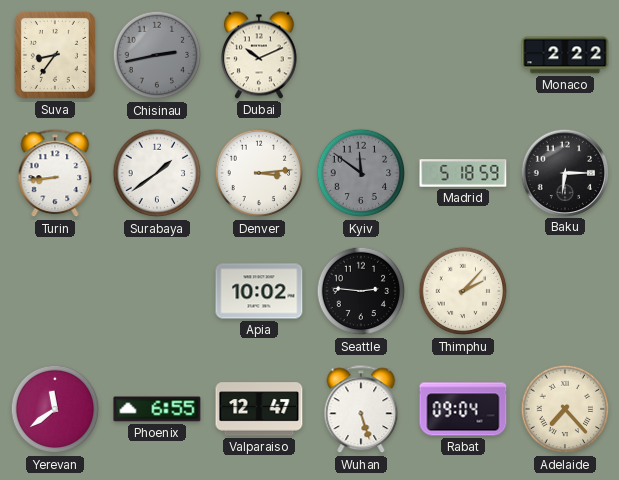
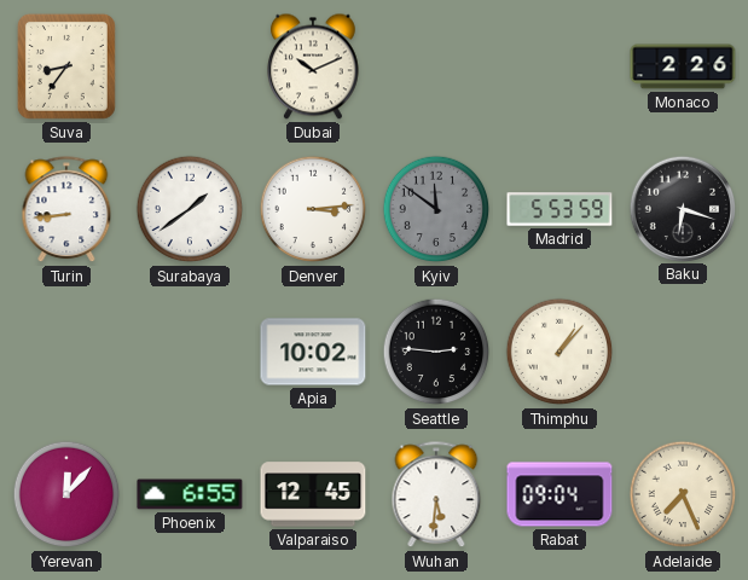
Chisinau: 2:43 -> none (157, 55)
Monaco: 2:22 -> 2:26 (683, 66)
Madrid: 5:18 -> 5:53 (559, 209)
Baku: 6:15 -> 6:18 (682, 208)
Thimphu: 2:07 -> 1:07 (559, 352)
Yerevan: 11:39 -> 12:07 (66, 494)
Valparaiso: 12:47 -> 12:45 (313, 494)
Wuhan: 5:27 -> 5:31 (436, 495)
Adelaide: 7:23 -> 7:26 (683, 494)
